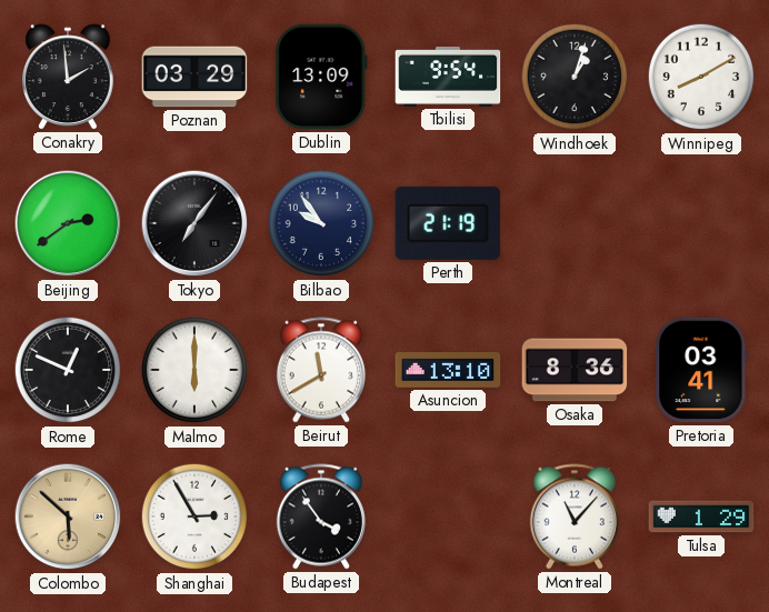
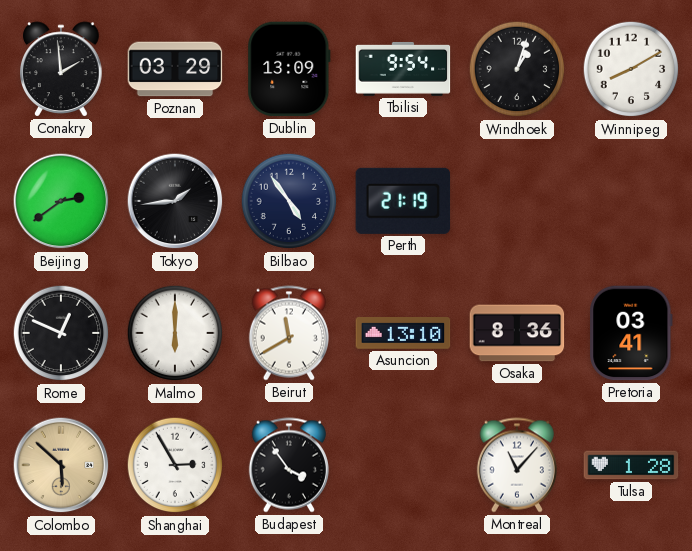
Tokyo: 7:06 -> 1:44 (175, 201)
Bilbao: 9:54 -> 4:54 (289, 201)
Tulsa: 1:29 -> 1:28 (631, 465)
